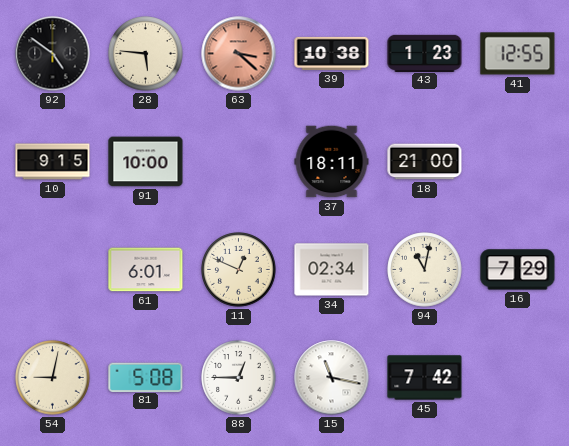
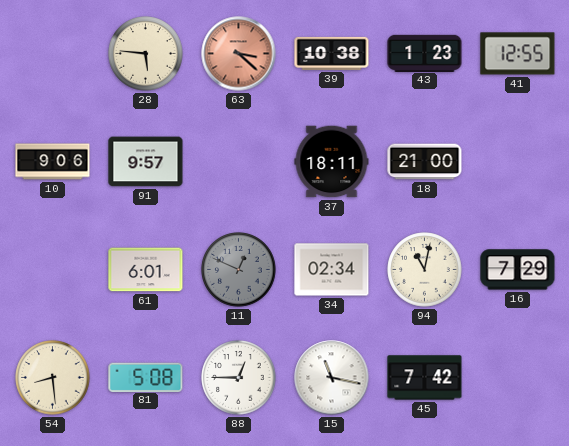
92: 4:51 -> none (53, 54)
10: 9:15 -> 9:06 (53, 162)
91: 10:00 -> 9:57 (146, 162)
11 dial: cream -> grey (239, 270)
54: 9:02 -> 8:29 (53, 378)
